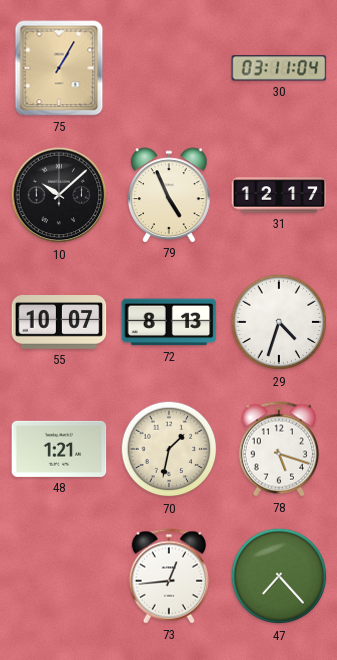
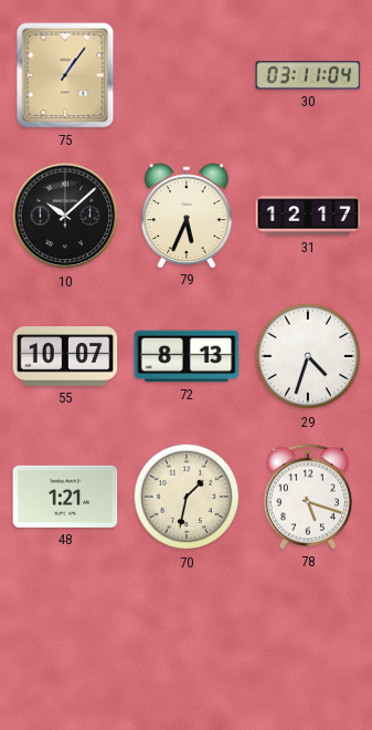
75: 1:05 -> 1:06 (65, 75)
79: 4:56 -> 5:34 (188, 216)
73: 12:44 -> none (169, 576)
47: 7:23 -> none (279, 576)
